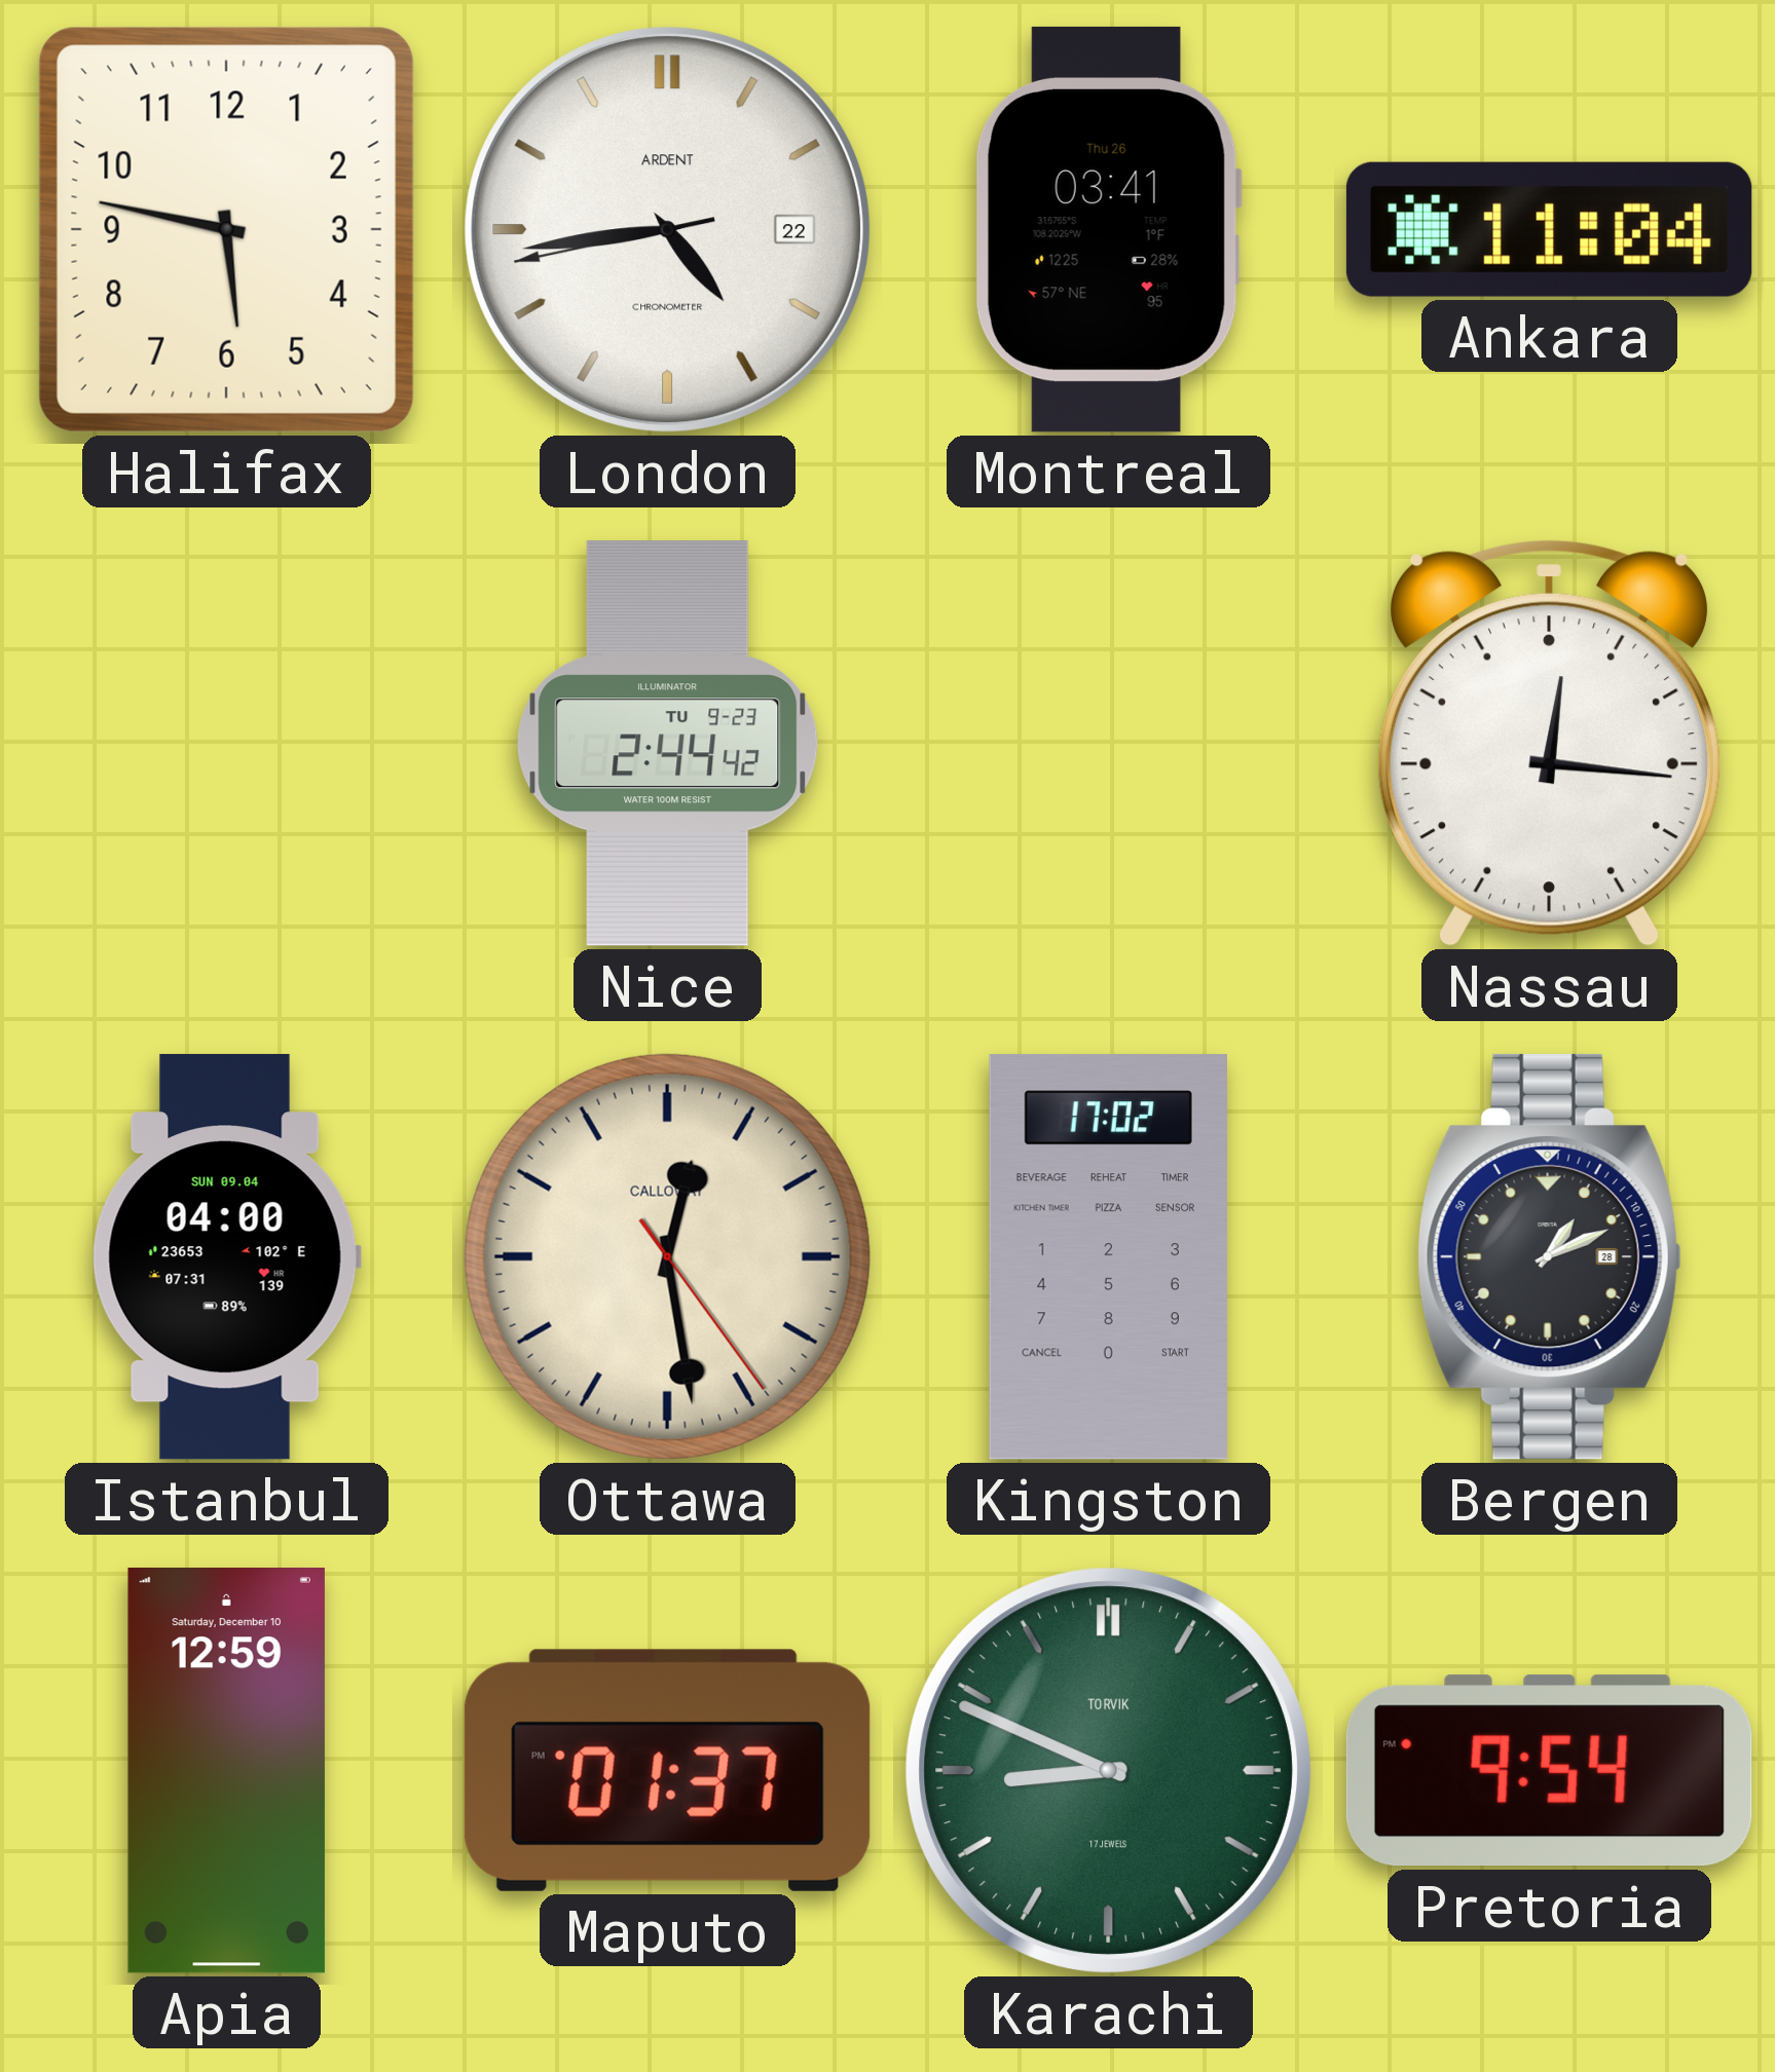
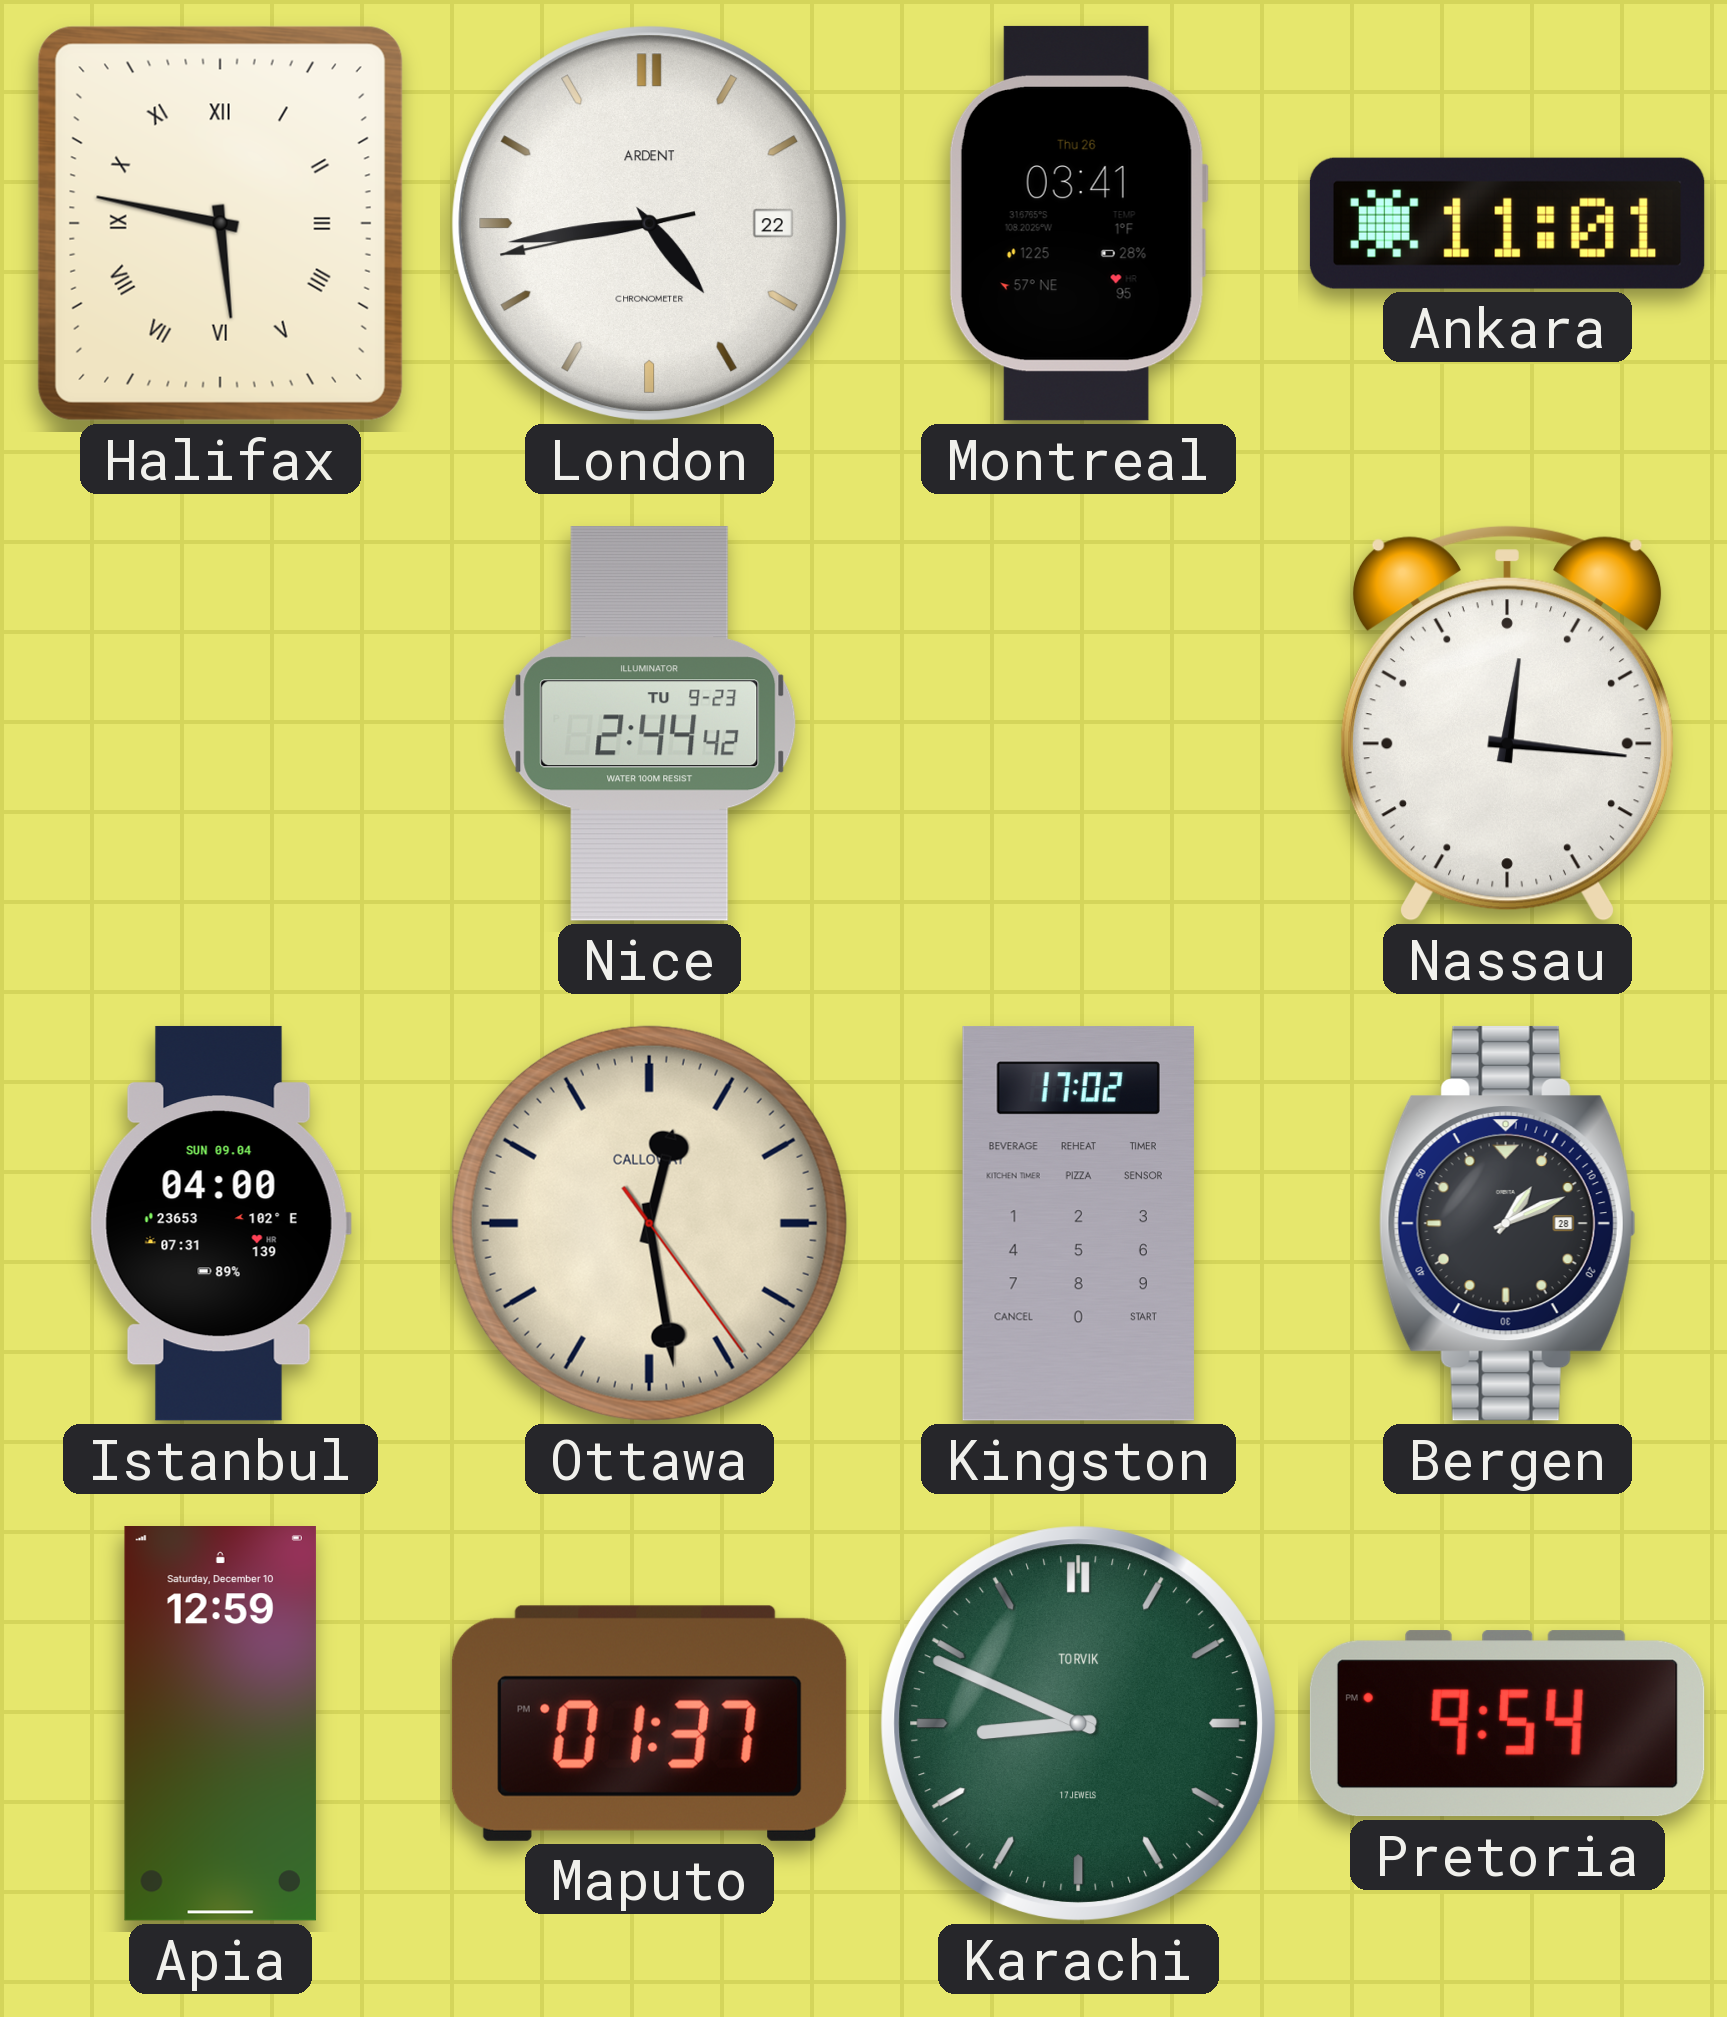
Halifax numerals: Arabic -> Roman (220, 223)
Ankara: 11:04 -> 11:01 (1507, 223)
